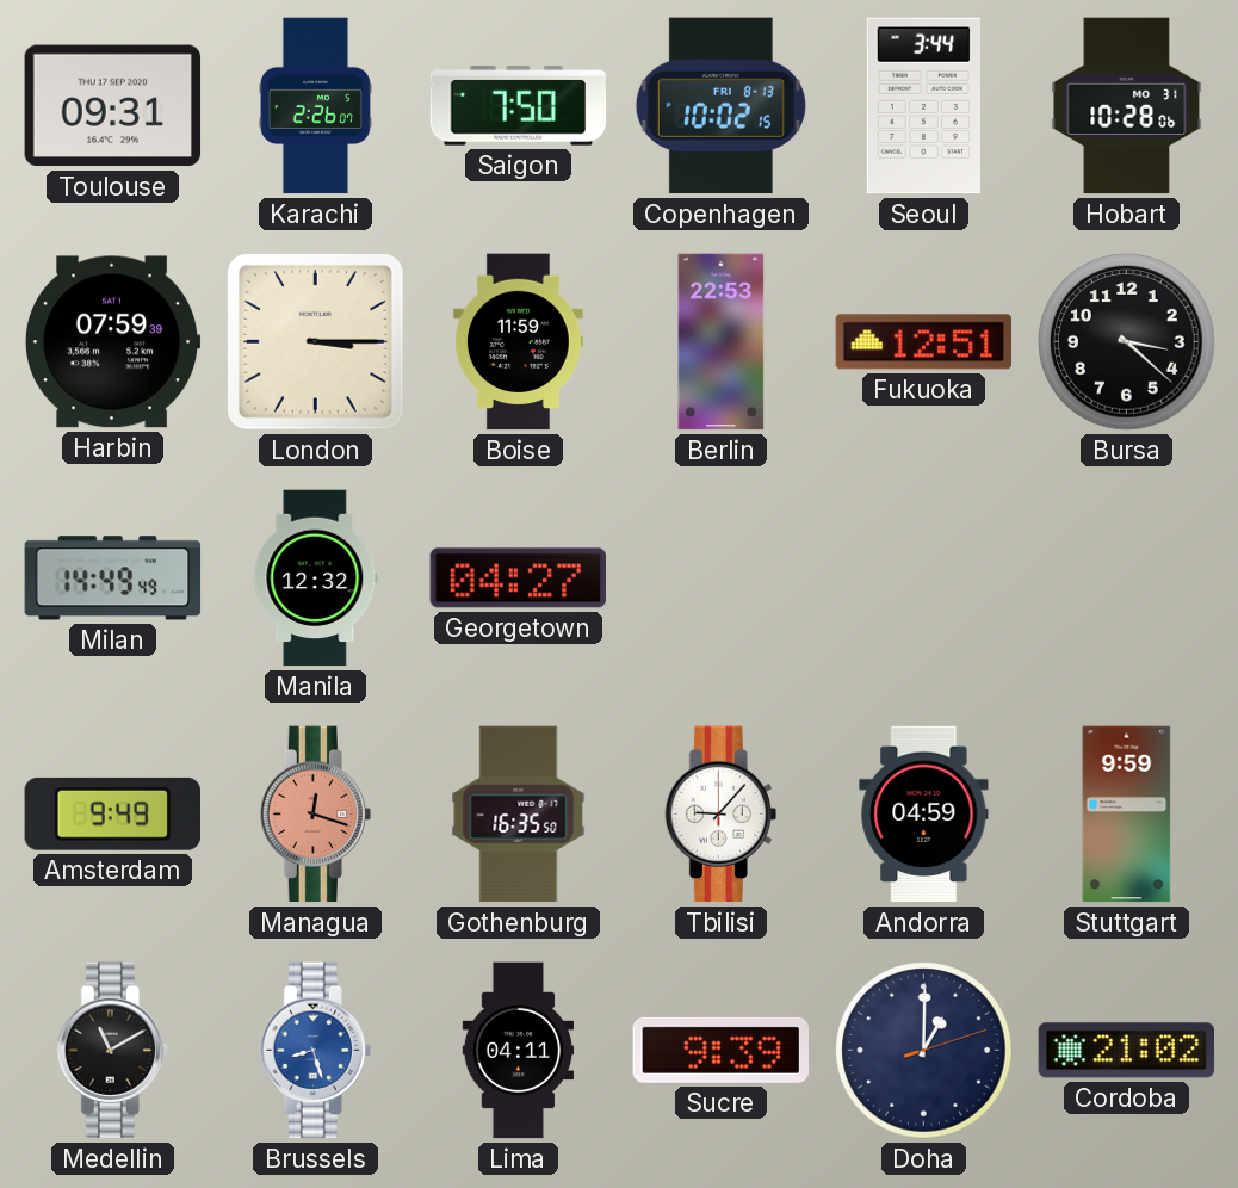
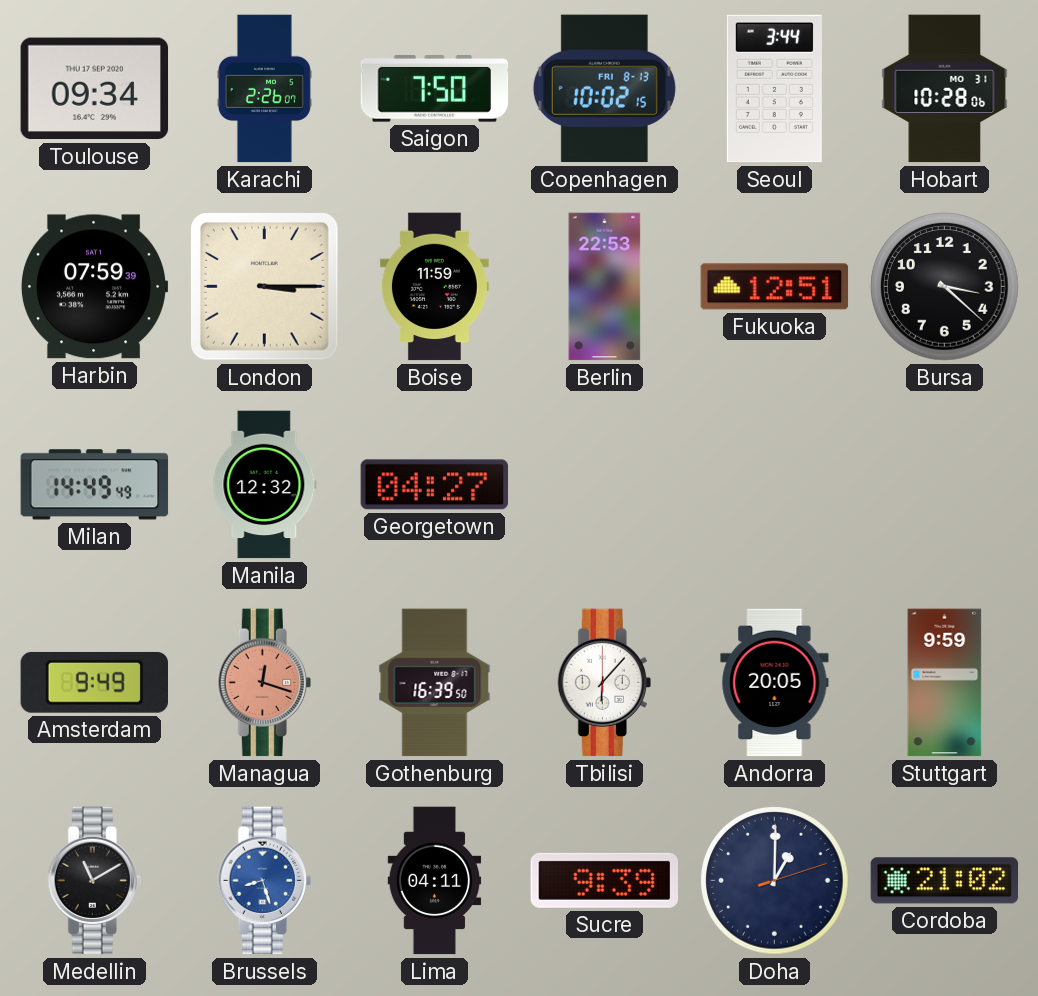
Toulouse: 09:31 -> 09:34 (95, 89)
Gothenburg: 16:35 -> 16:39 (435, 683)
Tbilisi: 9:07 -> 6:07 (604, 683)
Andorra: 04:59 -> 20:05 (775, 683)
